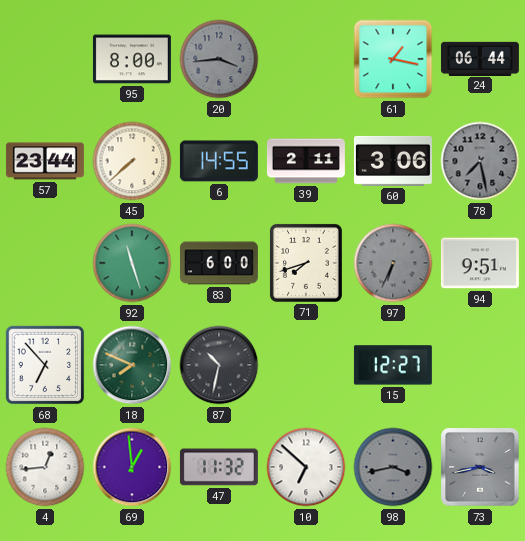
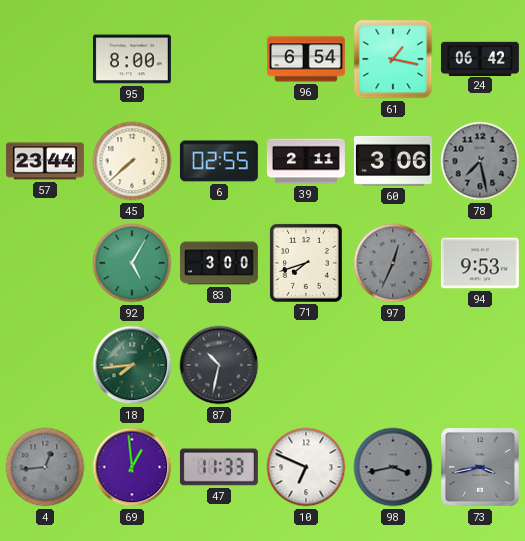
20: 3:44 -> none (219, 59)
96: none -> 6:54 (306, 59)
24: 06:44 -> 06:42 (480, 58)
6: 14:55 -> 02:55 (219, 161)
92: 11:27 -> 5:05 (132, 263)
83: 6:00 -> 3:00 (219, 263)
97: 6:34 -> 12:34 (393, 263)
94: 9:51 -> 9:53 (480, 263)
68: 6:53 -> none (45, 365)
18: 7:49 -> 7:44 (132, 365)
15: 12:27 -> none (393, 365)
4 dial: white -> grey (45, 467)
47: 11:32 -> 11:33 (219, 467)
10: 6:52 -> 6:49 (306, 467)
